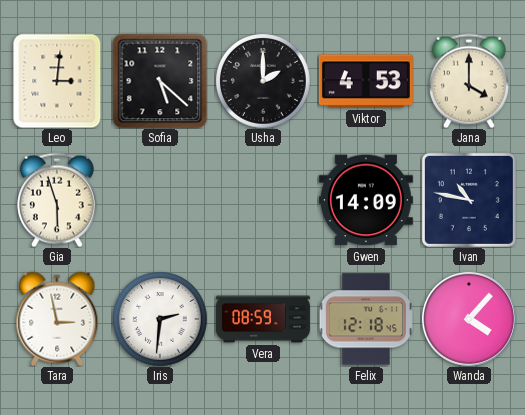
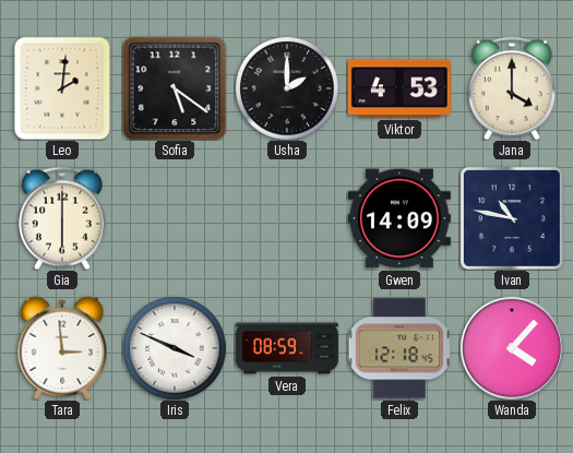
Leo: 3:01 -> 2:01 (62, 88)
Sofia: 5:22 -> 5:21 (175, 88)
Gia: 5:57 -> 6:00 (63, 218)
Tara: 2:58 -> 2:59 (62, 348)
Iris: 2:31 -> 3:49 (175, 348)
